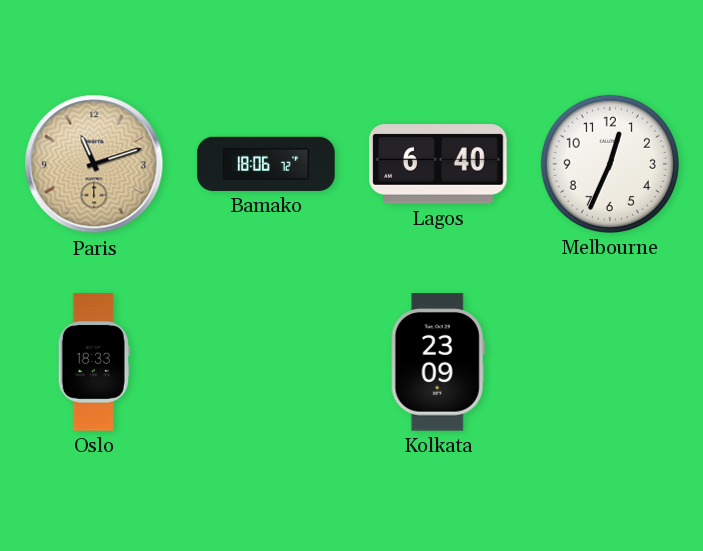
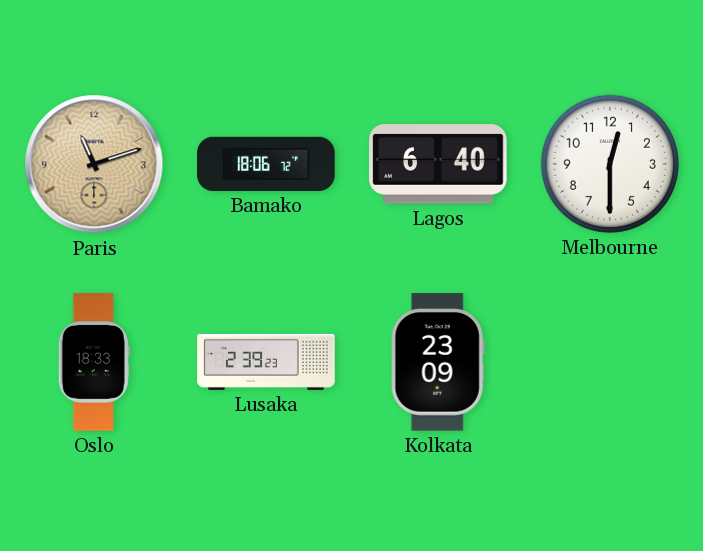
Melbourne: 12:34 -> 12:30 (610, 164)
Lusaka: none -> 2:39 (266, 362)
